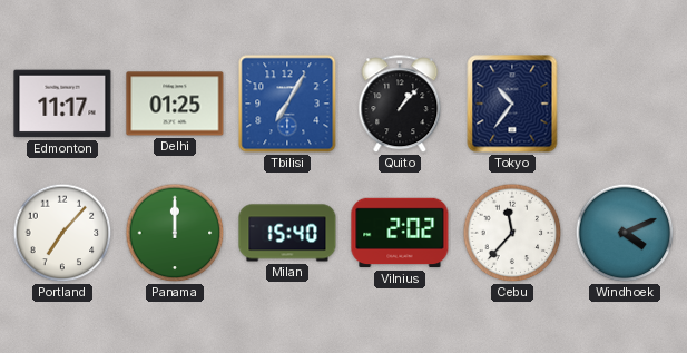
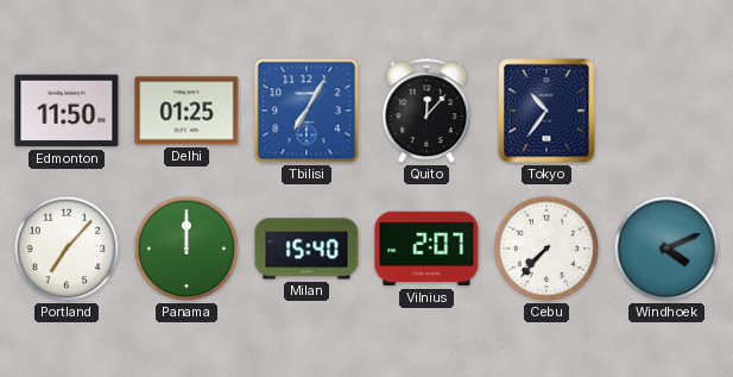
Edmonton: 11:17 -> 11:50 (67, 111)
Quito: 1:07 -> 12:07 (426, 112)
Vilnius: 2:02 -> 2:07 (426, 249)
Cebu: 11:37 -> 7:37 (546, 249)
